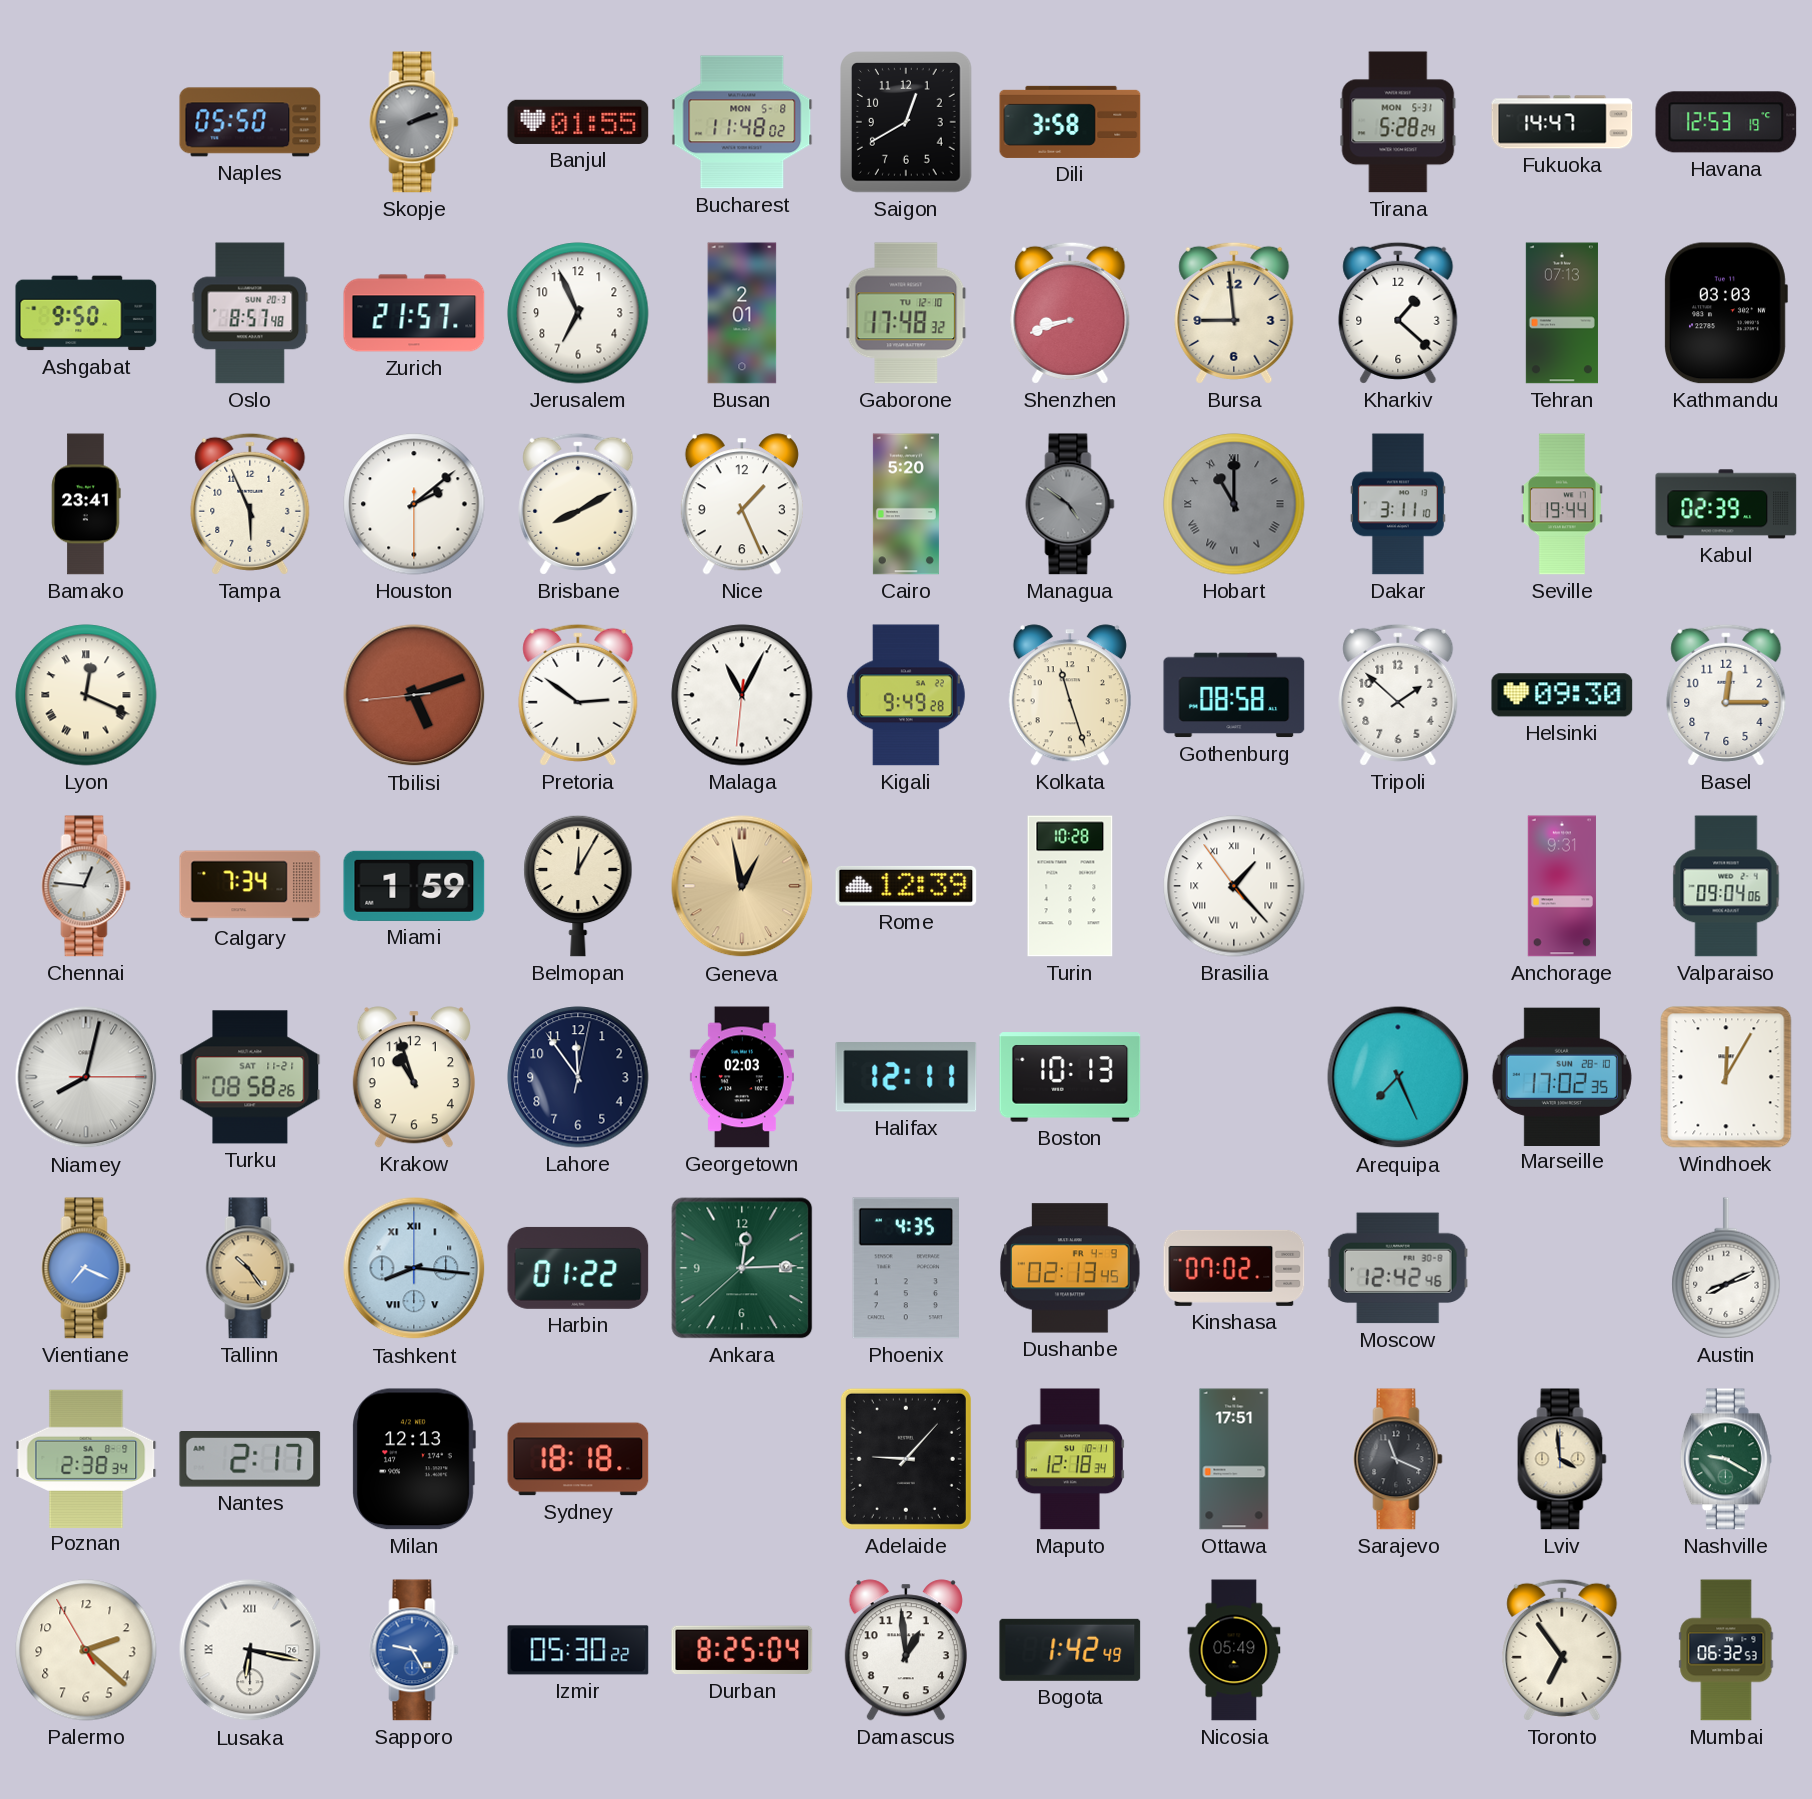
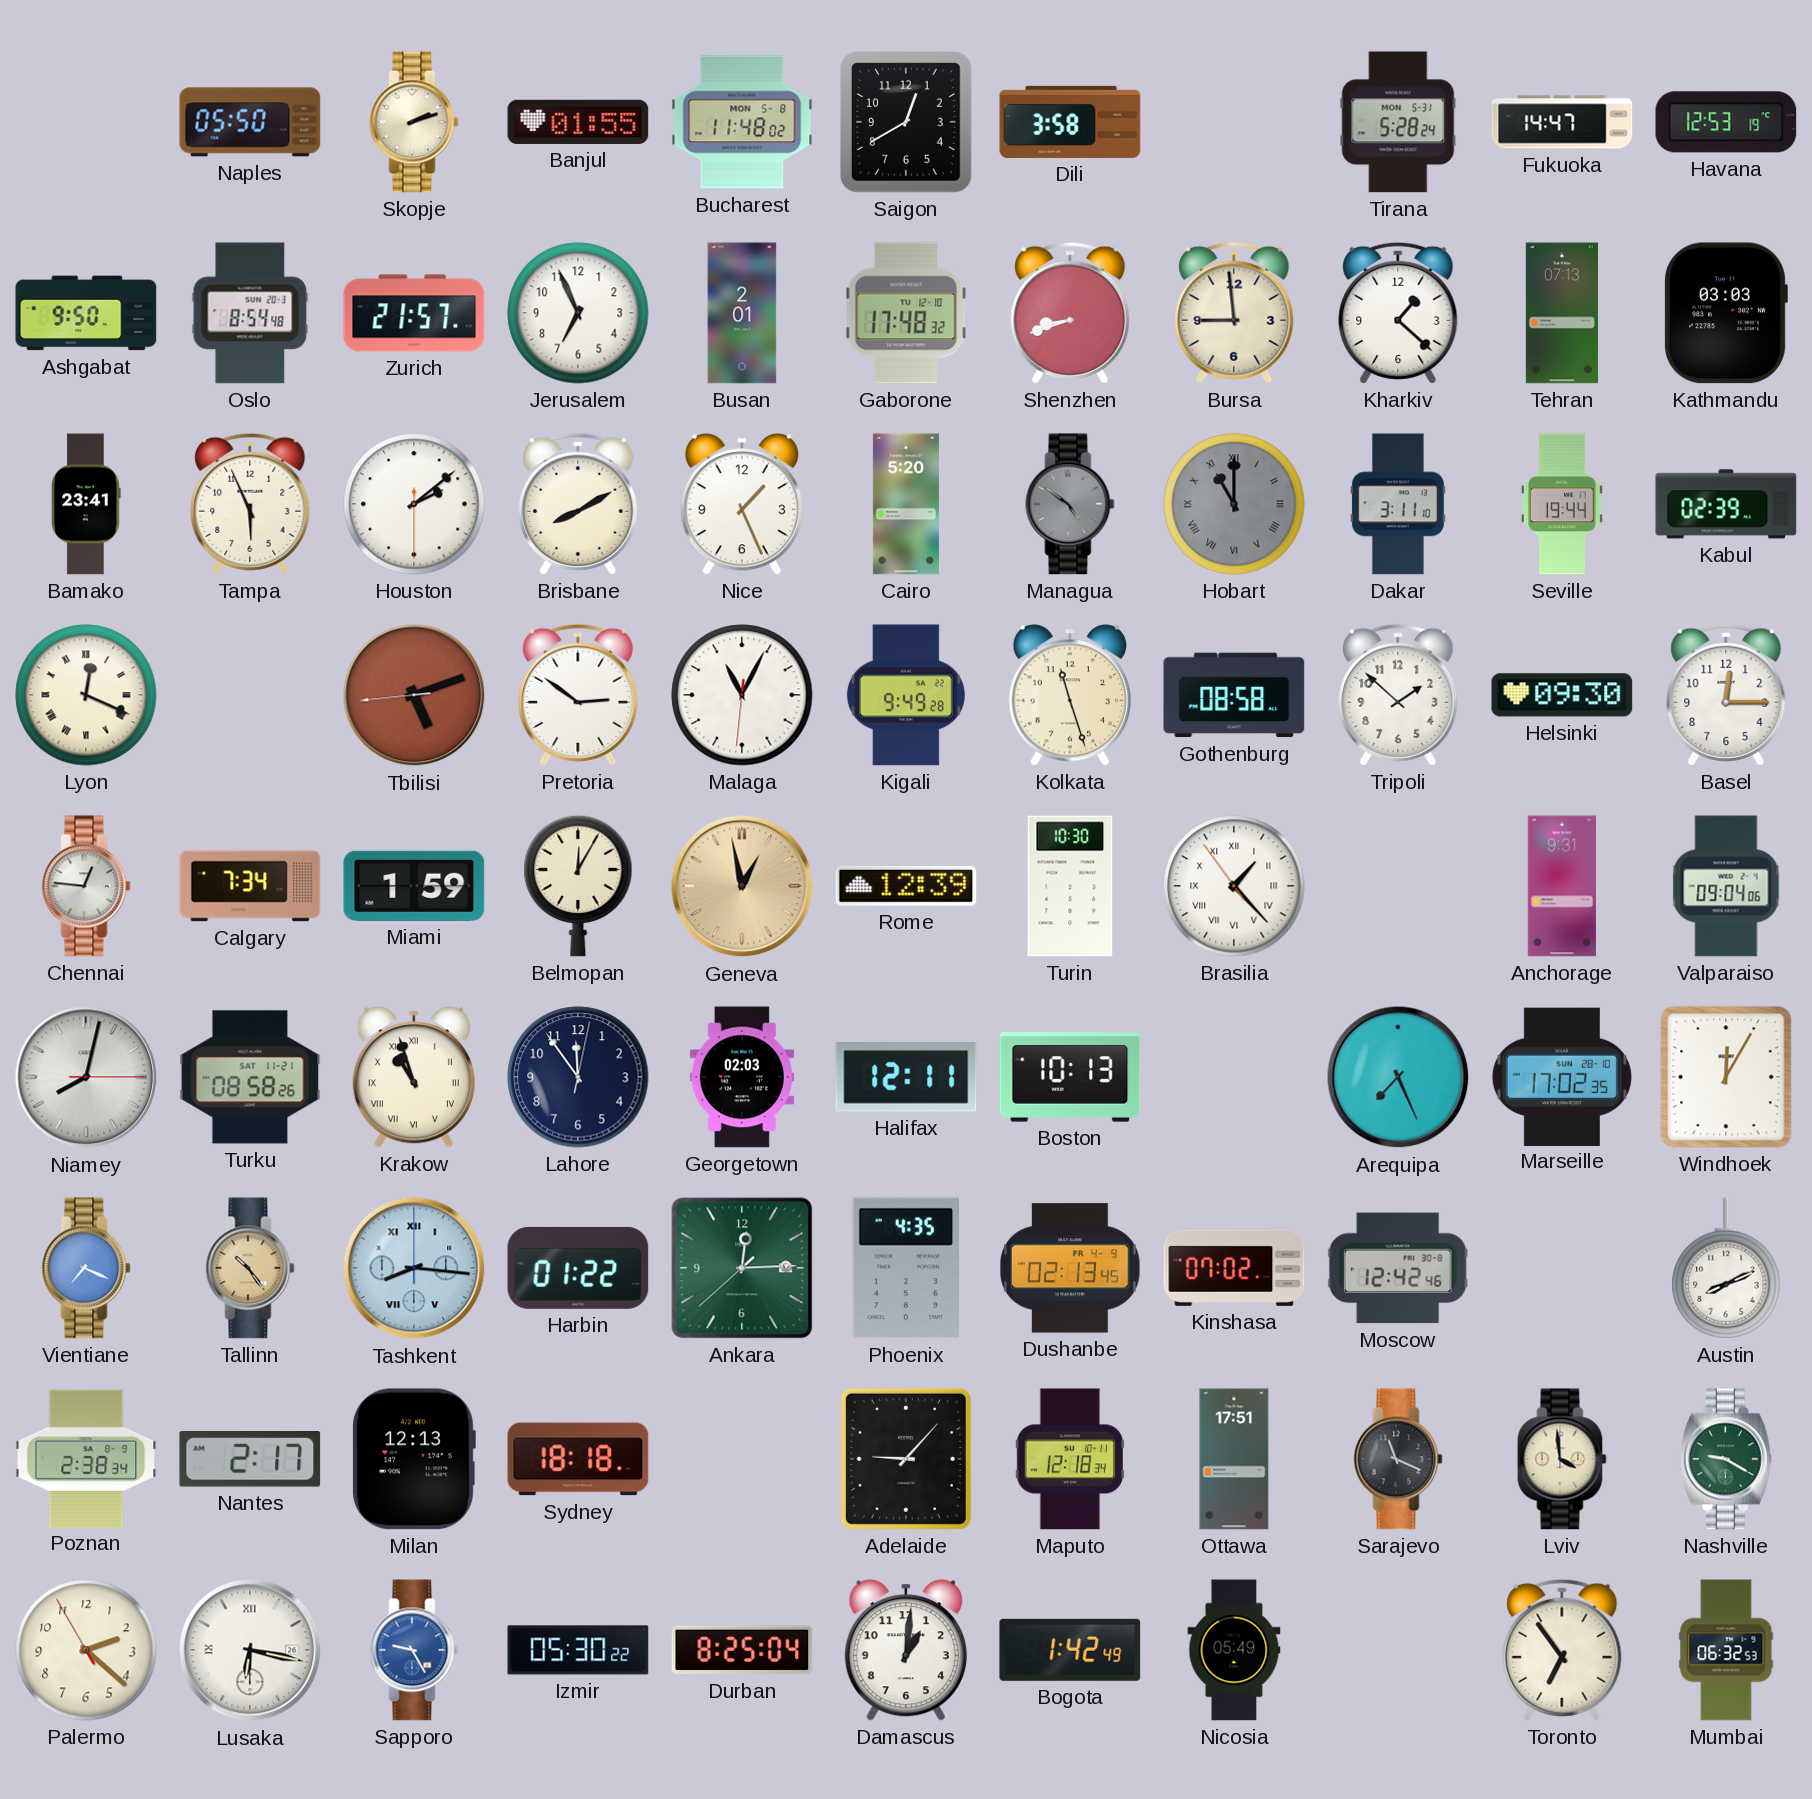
Skopje dial: grey -> cream (414, 122)
Oslo: 8:57 -> 8:54 (250, 313)
Turin: 10:28 -> 10:30 (1070, 886)
Krakow numerals: Arabic -> Roman (414, 1077)
Damascus: 12:59 -> 1:01 (906, 1650)
